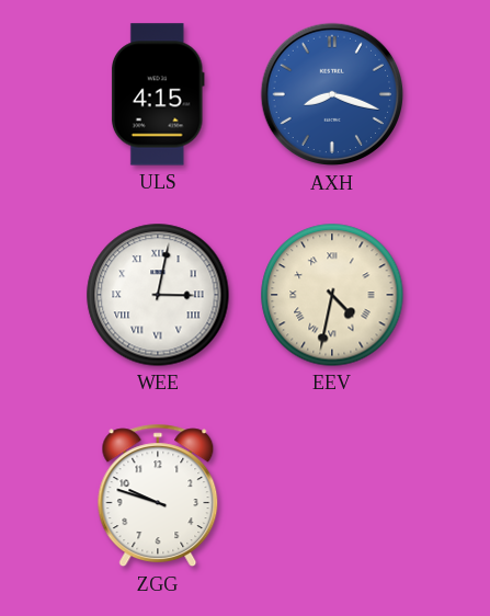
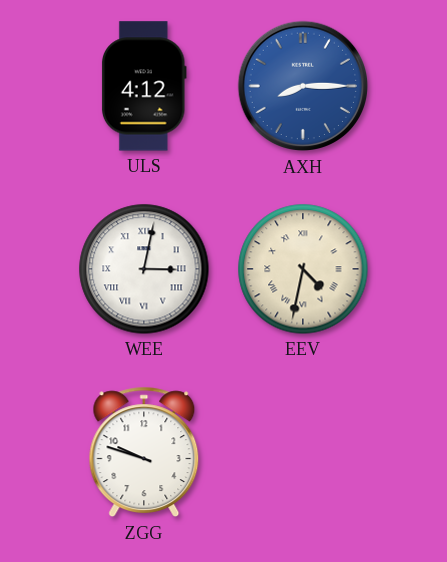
ULS: 4:15 -> 4:12 (144, 86)
AXH: 8:18 -> 8:15 (303, 86)
